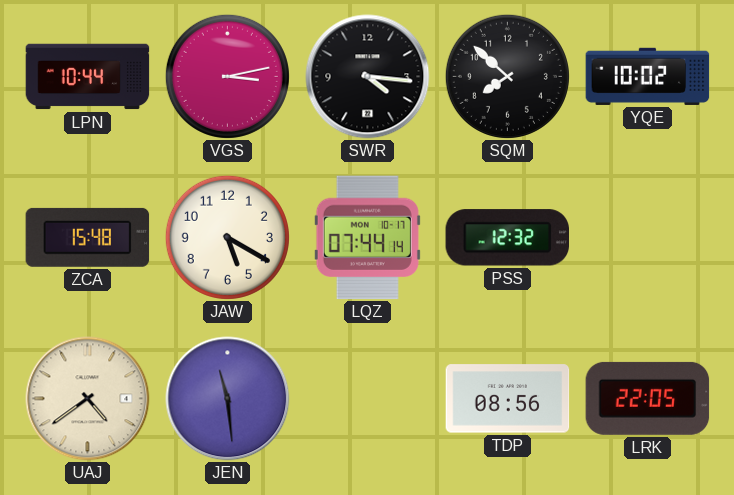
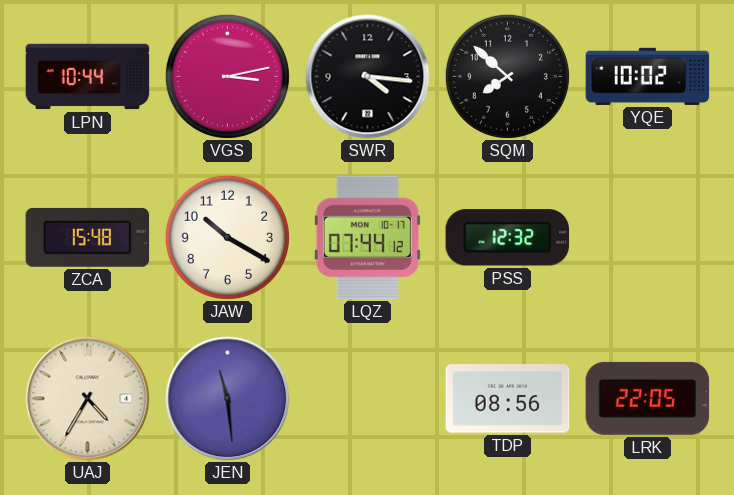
JAW: 5:20 -> 10:20 (227, 237)
LQZ: 07:44:14 -> 07:44:12 (367, 238)
UAJ: 4:39 -> 4:35 (88, 399)
